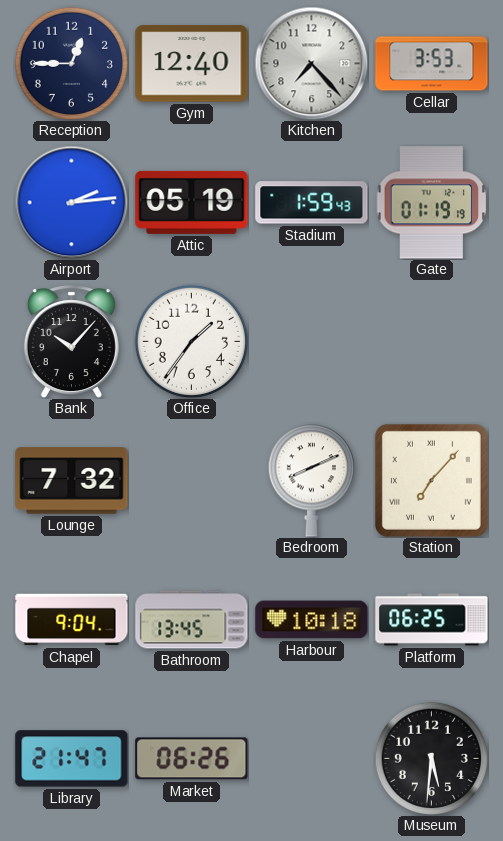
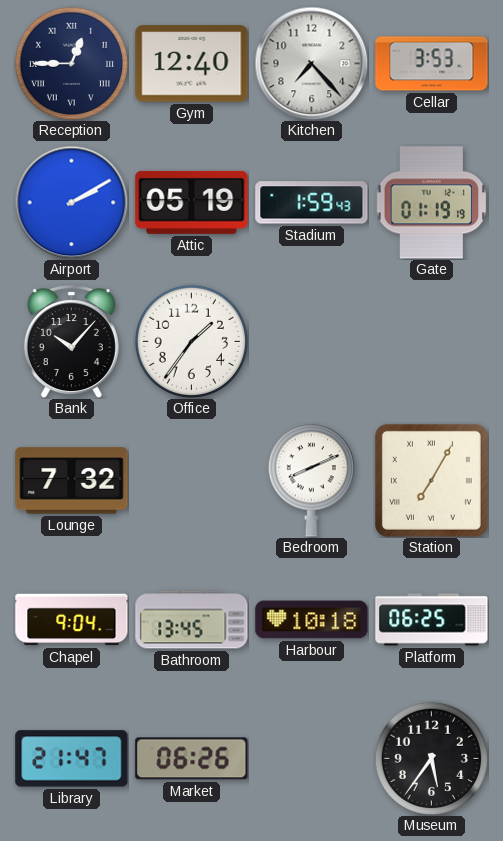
Reception numerals: Arabic -> Roman (71, 63)
Airport: 2:14 -> 2:10 (71, 202)
Station: 7:07 -> 7:05 (431, 480)
Museum: 5:31 -> 5:36 (431, 758)
